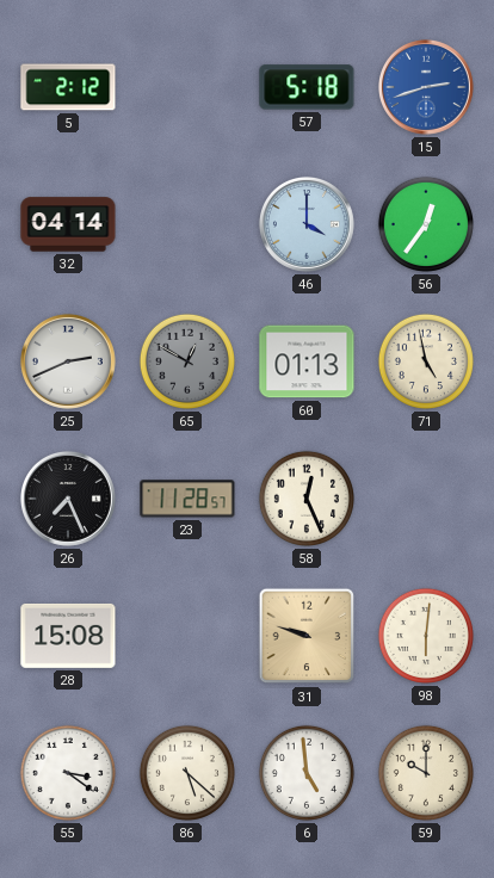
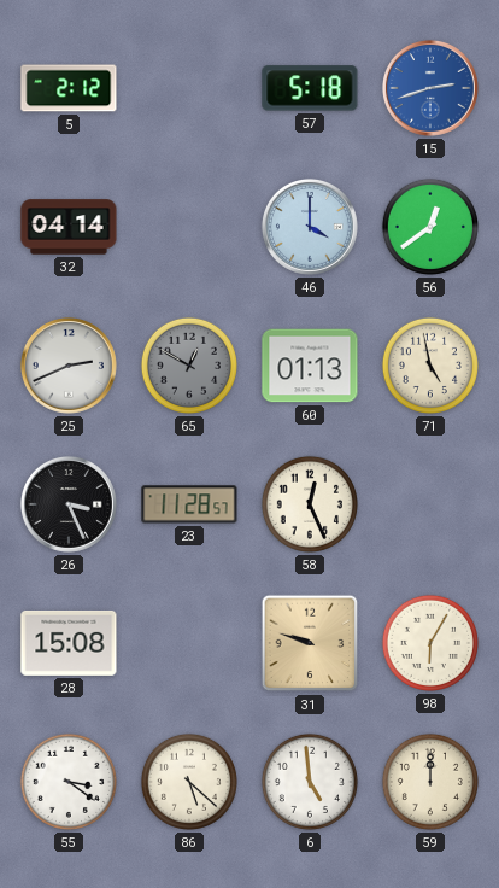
56: 12:36 -> 12:39 (430, 227)
26: 7:26 -> 3:26 (69, 504)
98: 6:01 -> 6:05 (430, 643)
59: 10:00 -> 12:00 (430, 782)
